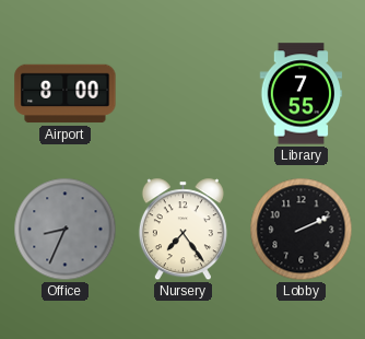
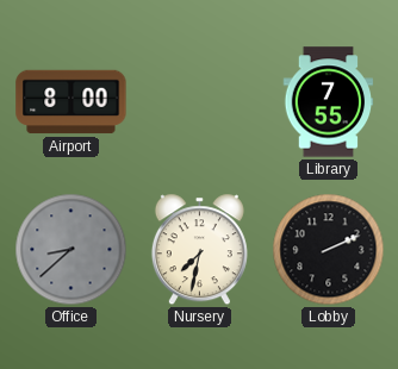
Office: 8:34 -> 8:38 (71, 250)
Nursery: 7:24 -> 7:32 (199, 250)
